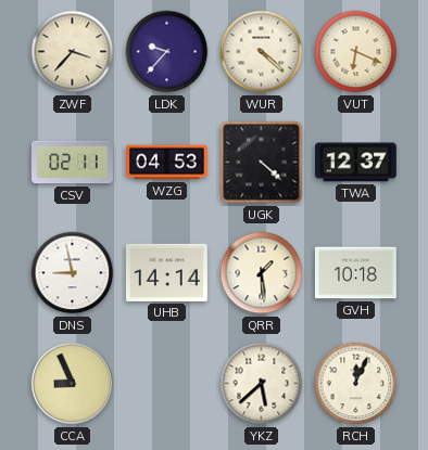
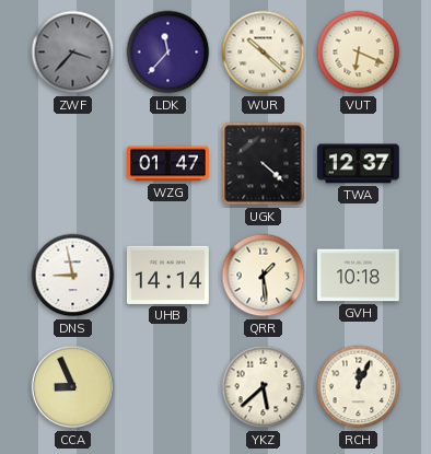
ZWF dial: cream -> grey (73, 53)
LDK: 9:37 -> 11:37 (168, 53)
WUR: 4:22 -> 10:22 (264, 53)
CSV: 02:11 -> none (73, 163)
WZG: 04:53 -> 01:47 (168, 164)
